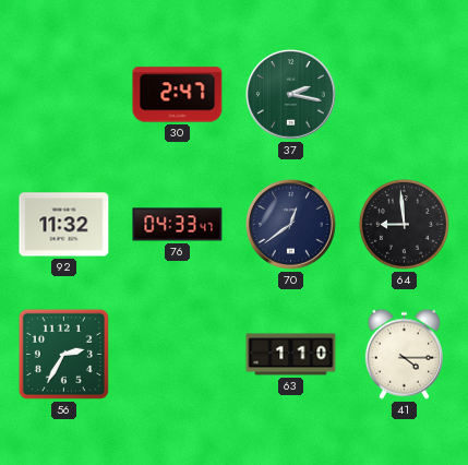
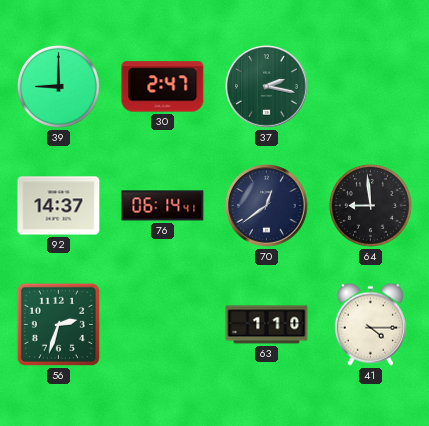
39: none -> 9:00 (58, 86)
92: 11:32 -> 14:37 (59, 206)
76: 04:33 -> 06:14 (163, 206)
56: 2:35 -> 2:33 (58, 324)
